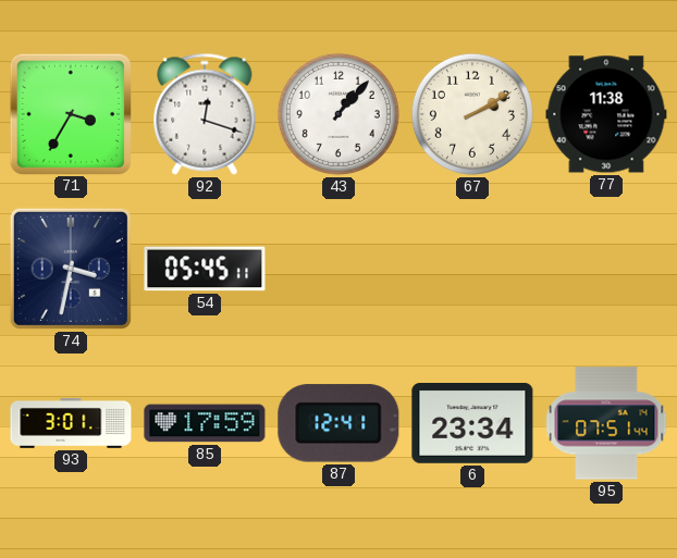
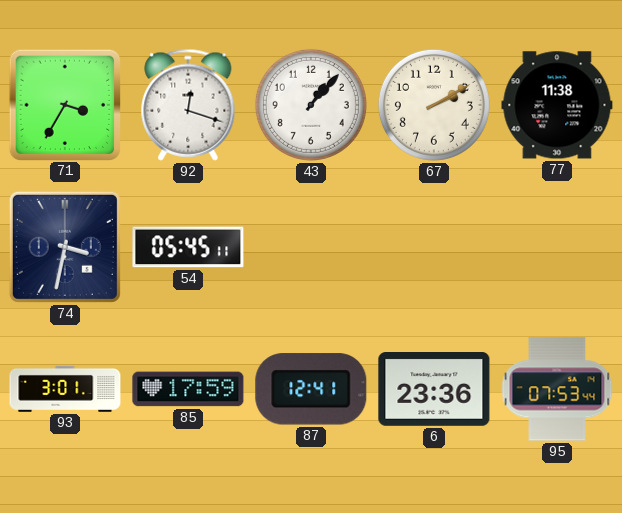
6: 23:34 -> 23:36 (434, 390)
95: 07:51 -> 07:53 (557, 389)
